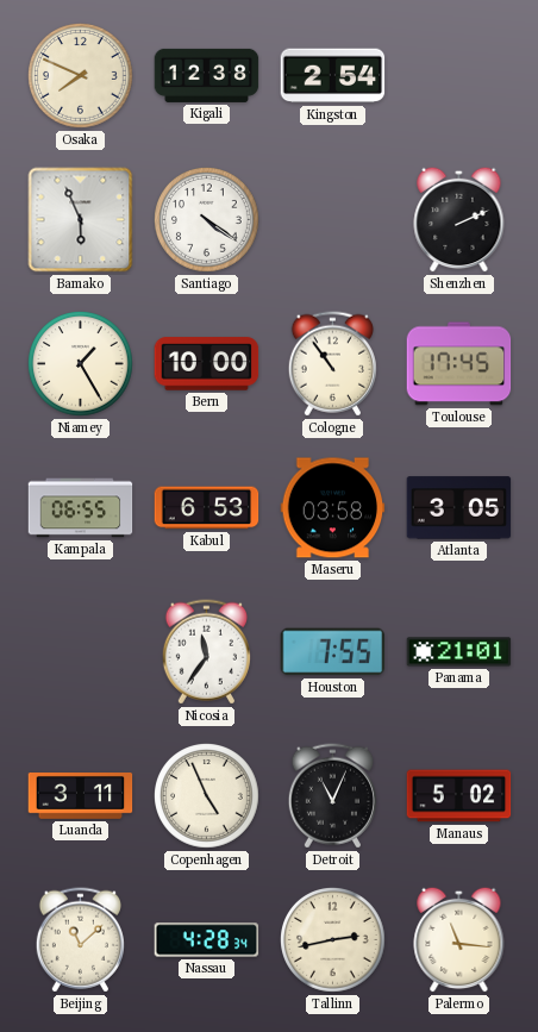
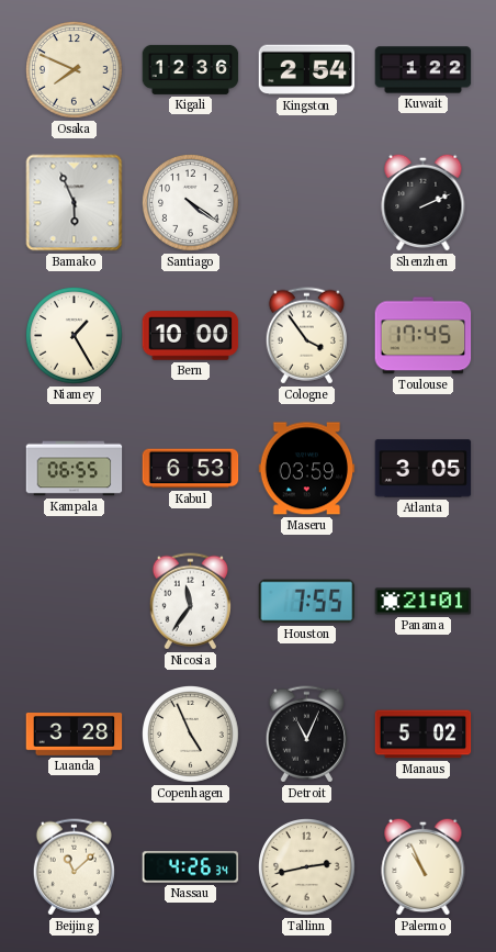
Kigali: 12:38 -> 12:36 (191, 69)
Kuwait: none -> 1:22 (424, 70)
Cologne: 10:54 -> 3:54 (306, 336)
Maseru: 03:58 -> 03:59 (307, 469)
Luanda: 3:11 -> 3:28 (75, 735)
Nassau: 4:28 -> 4:26 (191, 867)
Palermo: 11:16 -> 10:56 (424, 866)
